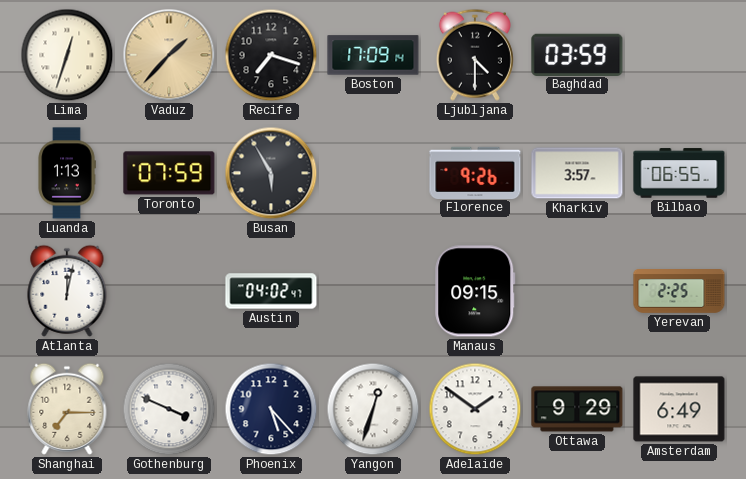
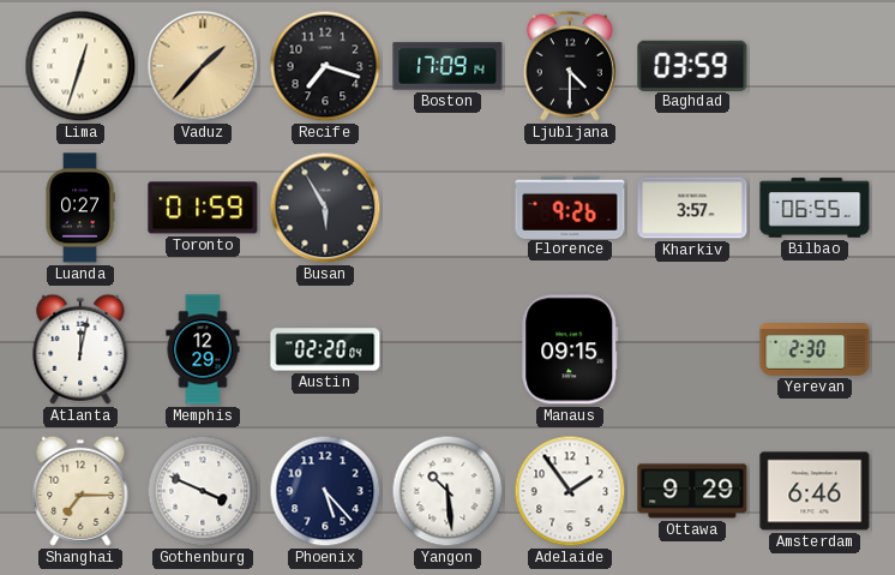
Luanda: 1:13 -> 0:27 (80, 208)
Toronto: 07:59 -> 01:59 (203, 208)
Memphis: none -> 12:29 (203, 349)
Austin: 04:02 -> 02:20 (325, 349)
Yerevan: 2:25 -> 2:30 (815, 349)
Yangon: 12:33 -> 10:29 (447, 491)
Adelaide: 1:51 -> 1:54 (570, 491)
Amsterdam: 6:49 -> 6:46 (815, 491)
